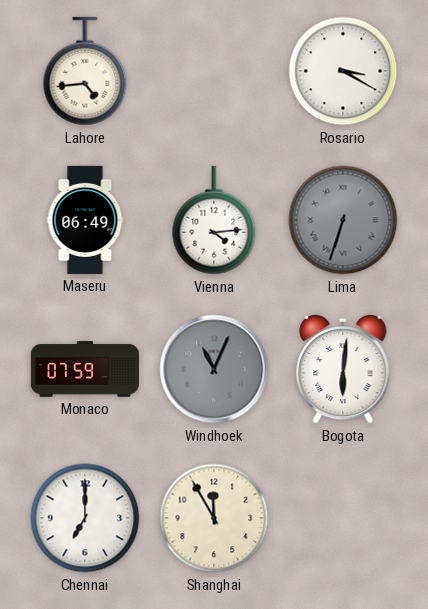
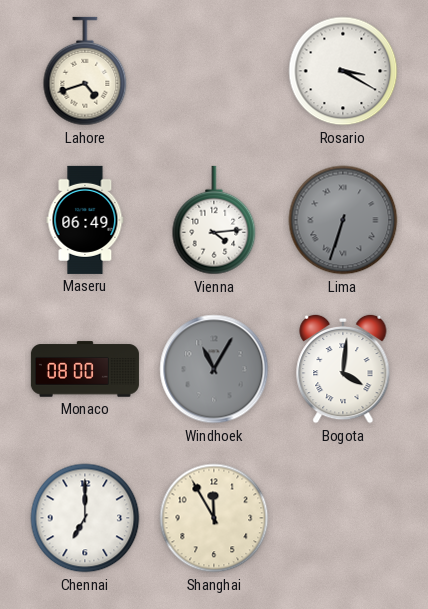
Lahore: 4:44 -> 4:42 (85, 71)
Monaco: 07:59 -> 08:00 (85, 369)
Windhoek: 11:04 -> 11:05 (214, 369)
Bogota: 6:01 -> 4:01 (343, 369)
